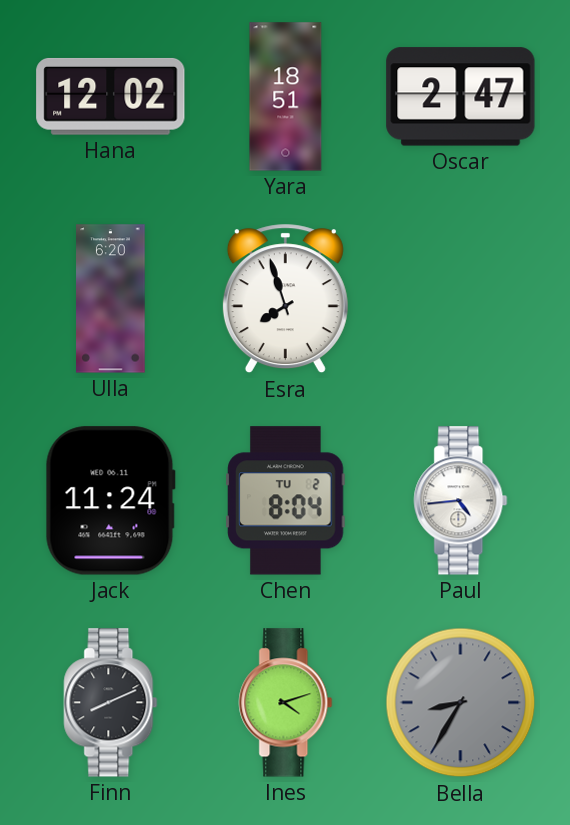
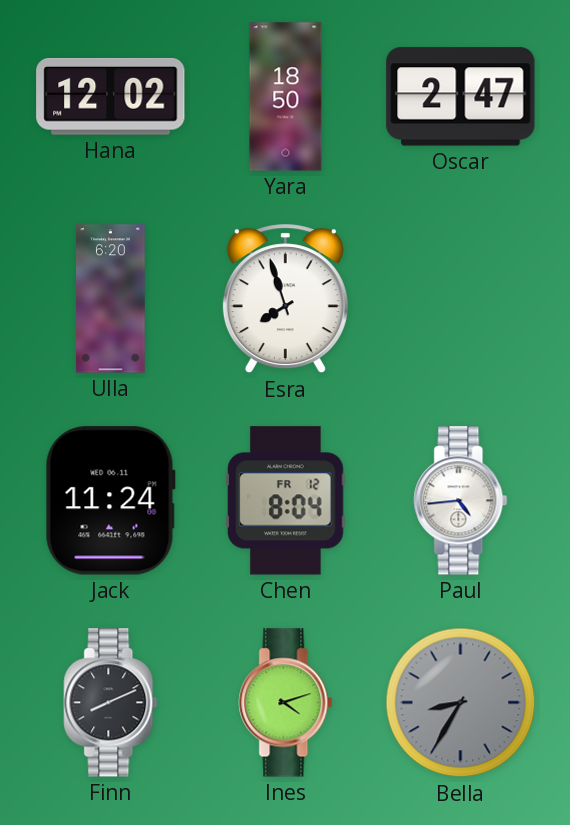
Yara: 18:51 -> 18:50 (286, 97)
Chen date: TU 2 -> FR 12 (286, 501)
